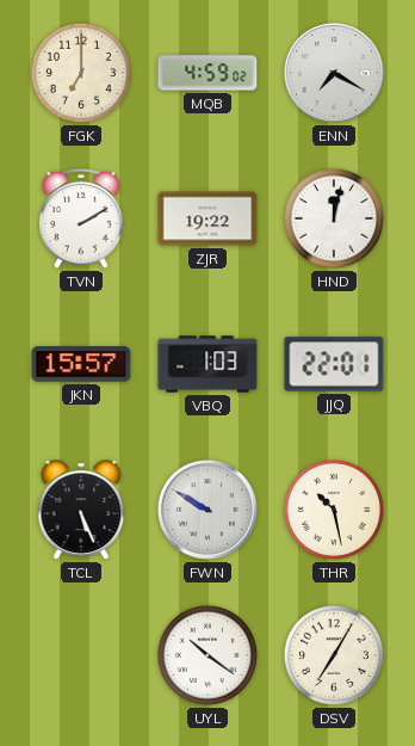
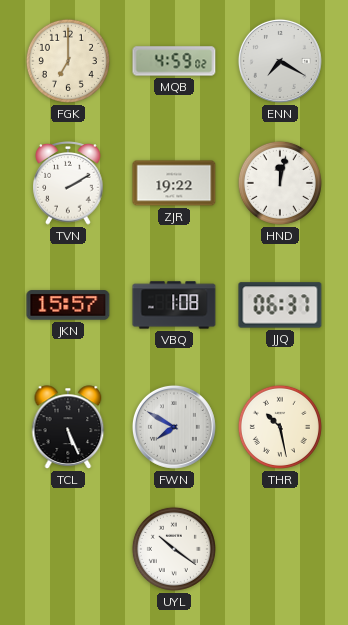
VBQ: 1:03 -> 1:08 (174, 305)
JJQ: 22:01 -> 06:37 (280, 305)
FWN: 9:50 -> 7:50 (174, 427)
DSV: 7:05 -> none (334, 655)
